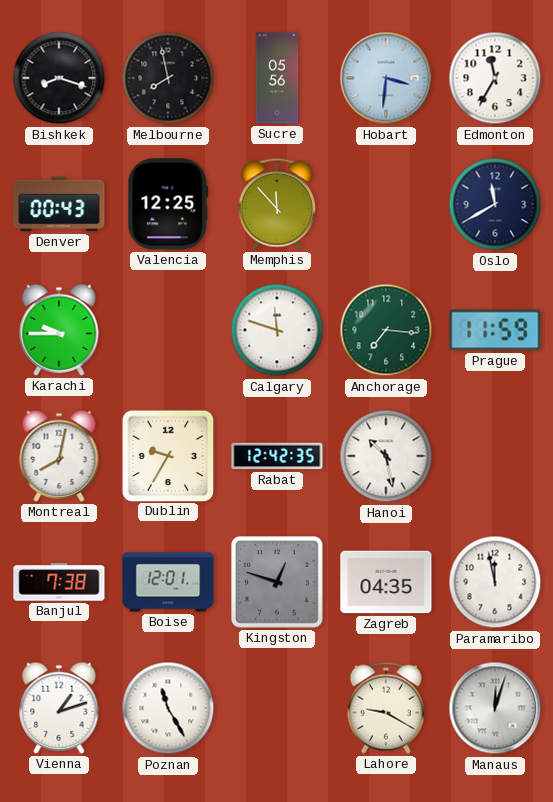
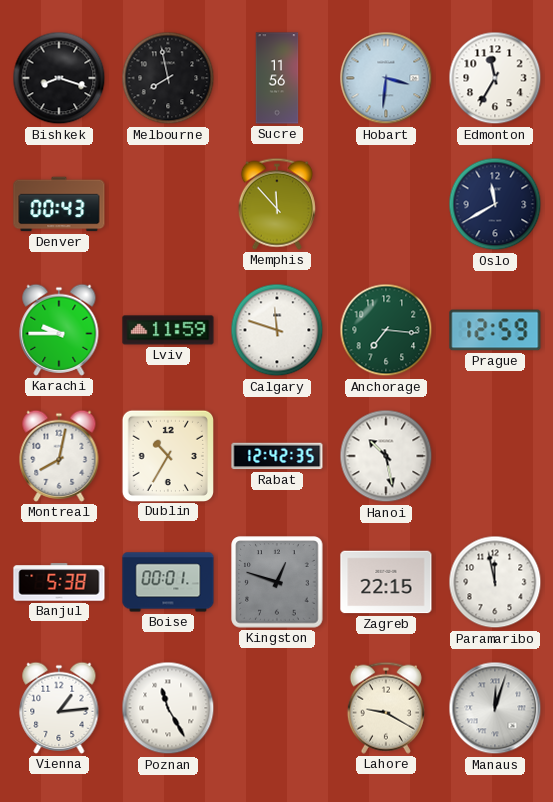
Sucre: 05:56 -> 11:56 (277, 78)
Valencia: 12:25 -> none (168, 204)
Lviv: none -> 11:59 (168, 330)
Prague: 11:59 -> 12:59 (495, 330)
Dublin: 9:35 -> 10:35 (167, 455)
Banjul: 7:38 -> 5:38 (59, 582)
Boise: 12:01 -> 00:01 (168, 582)
Zagreb: 04:35 -> 22:15 (386, 582)
Vienna: 1:12 -> 1:14 (59, 708)
